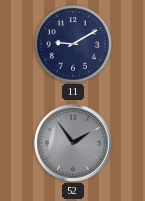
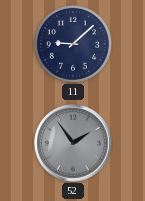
11: 9:10 -> 9:08 (73, 44)
